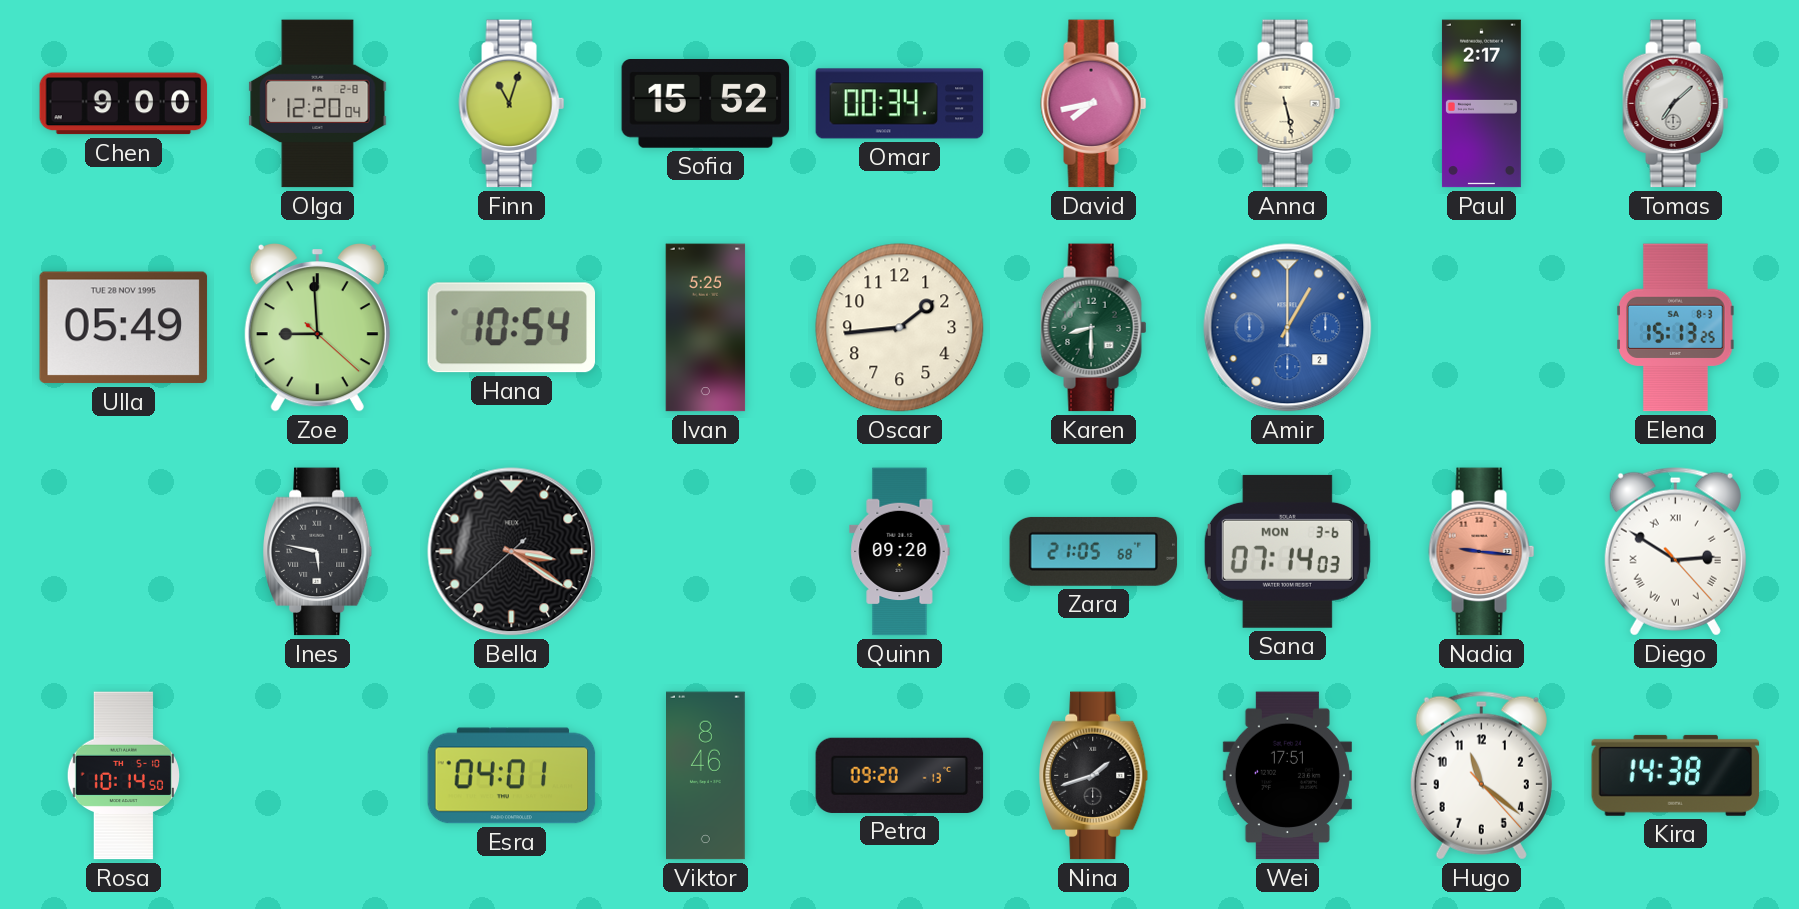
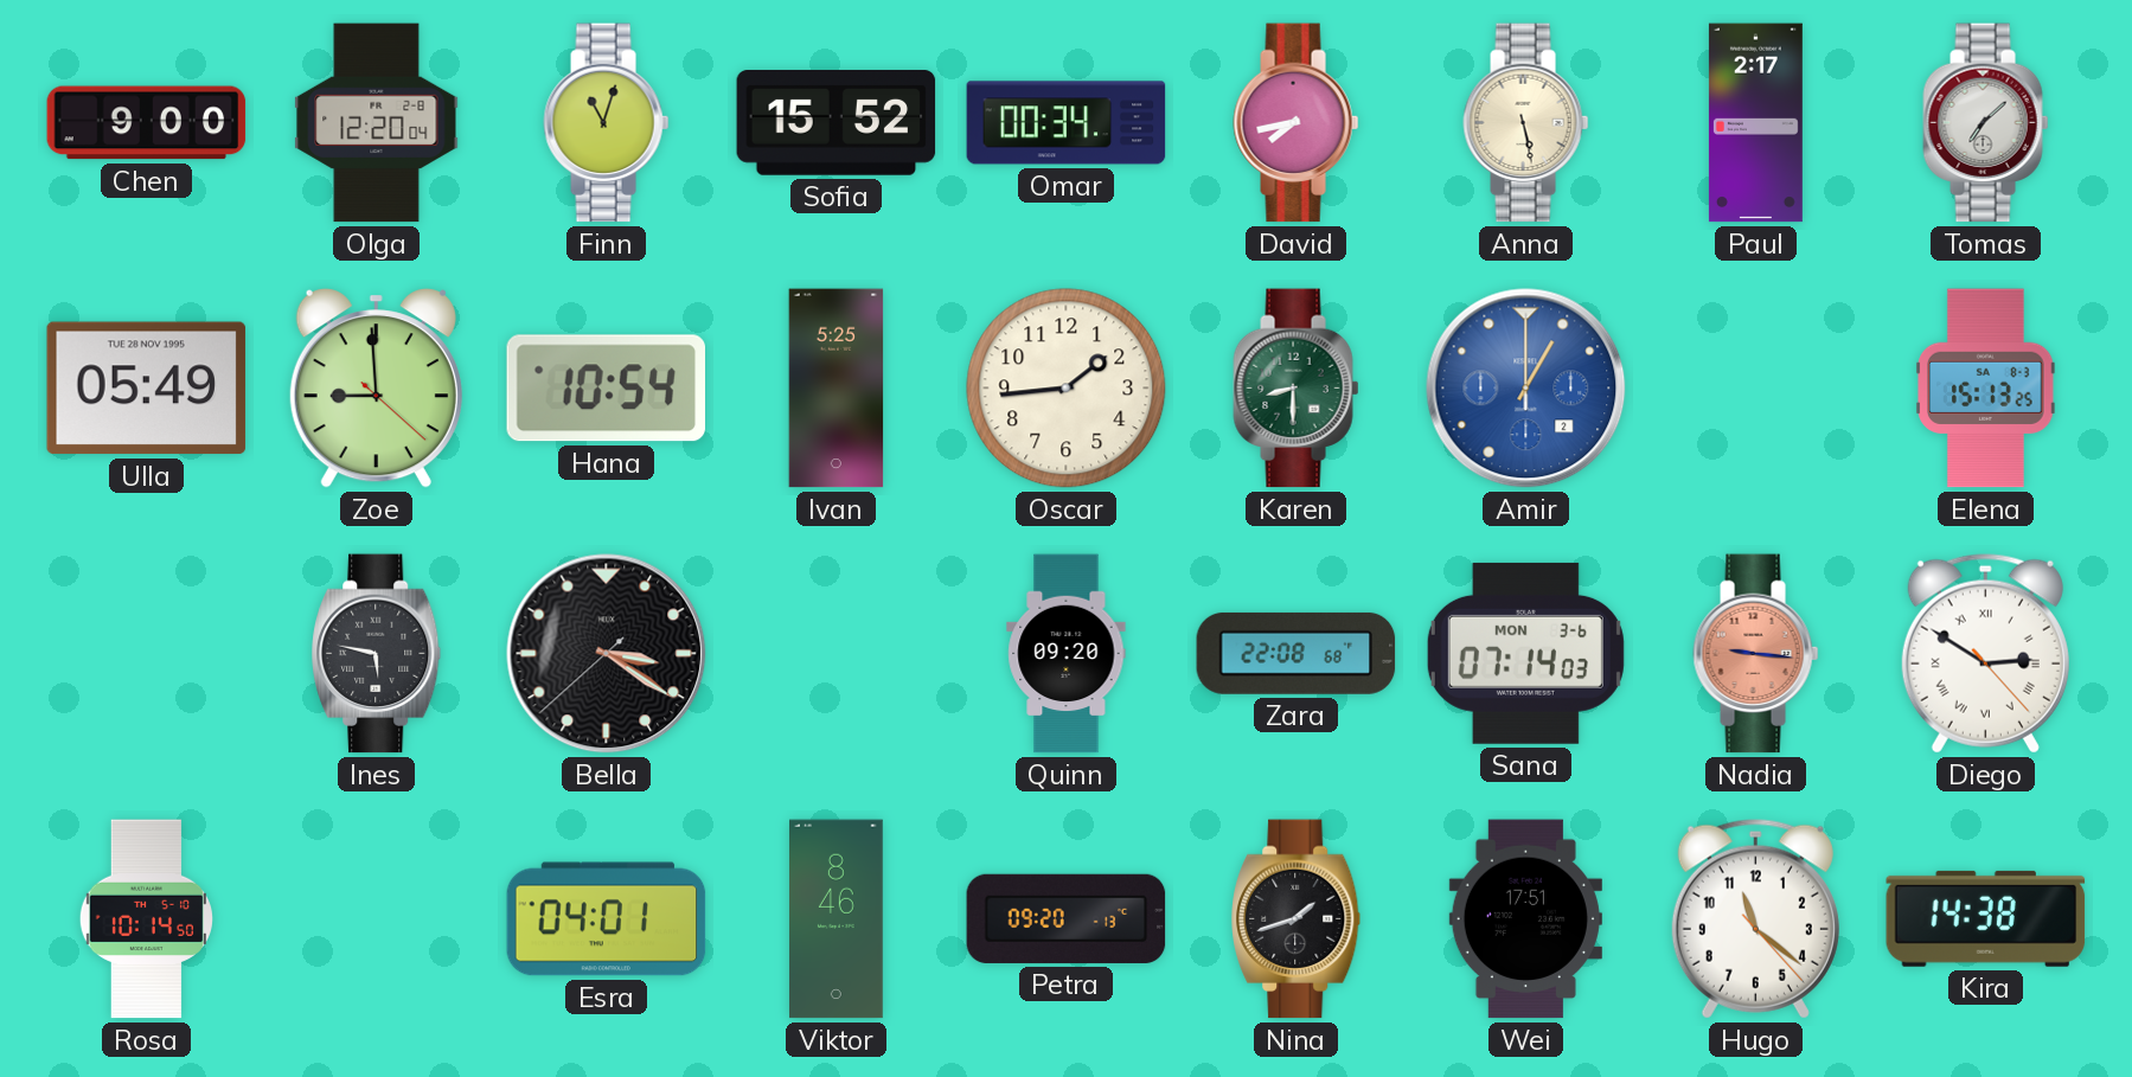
Zara: 21:05 -> 22:08 (1297, 653)
